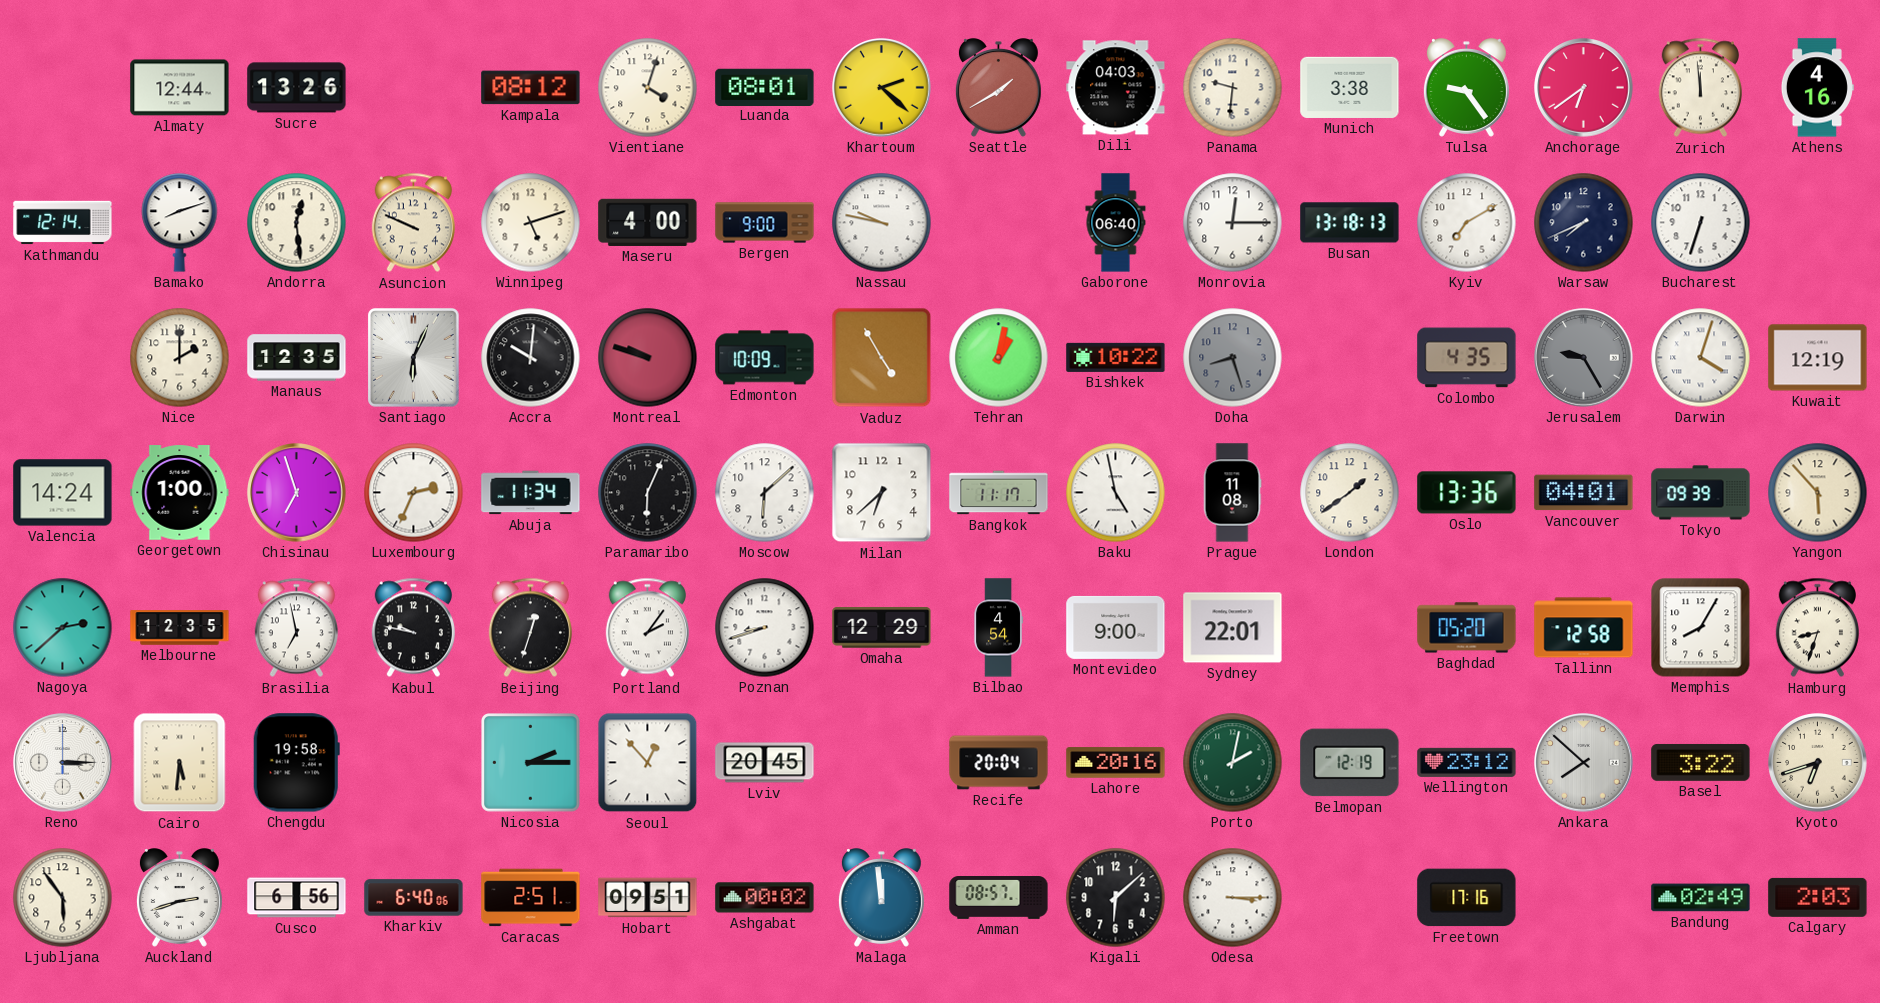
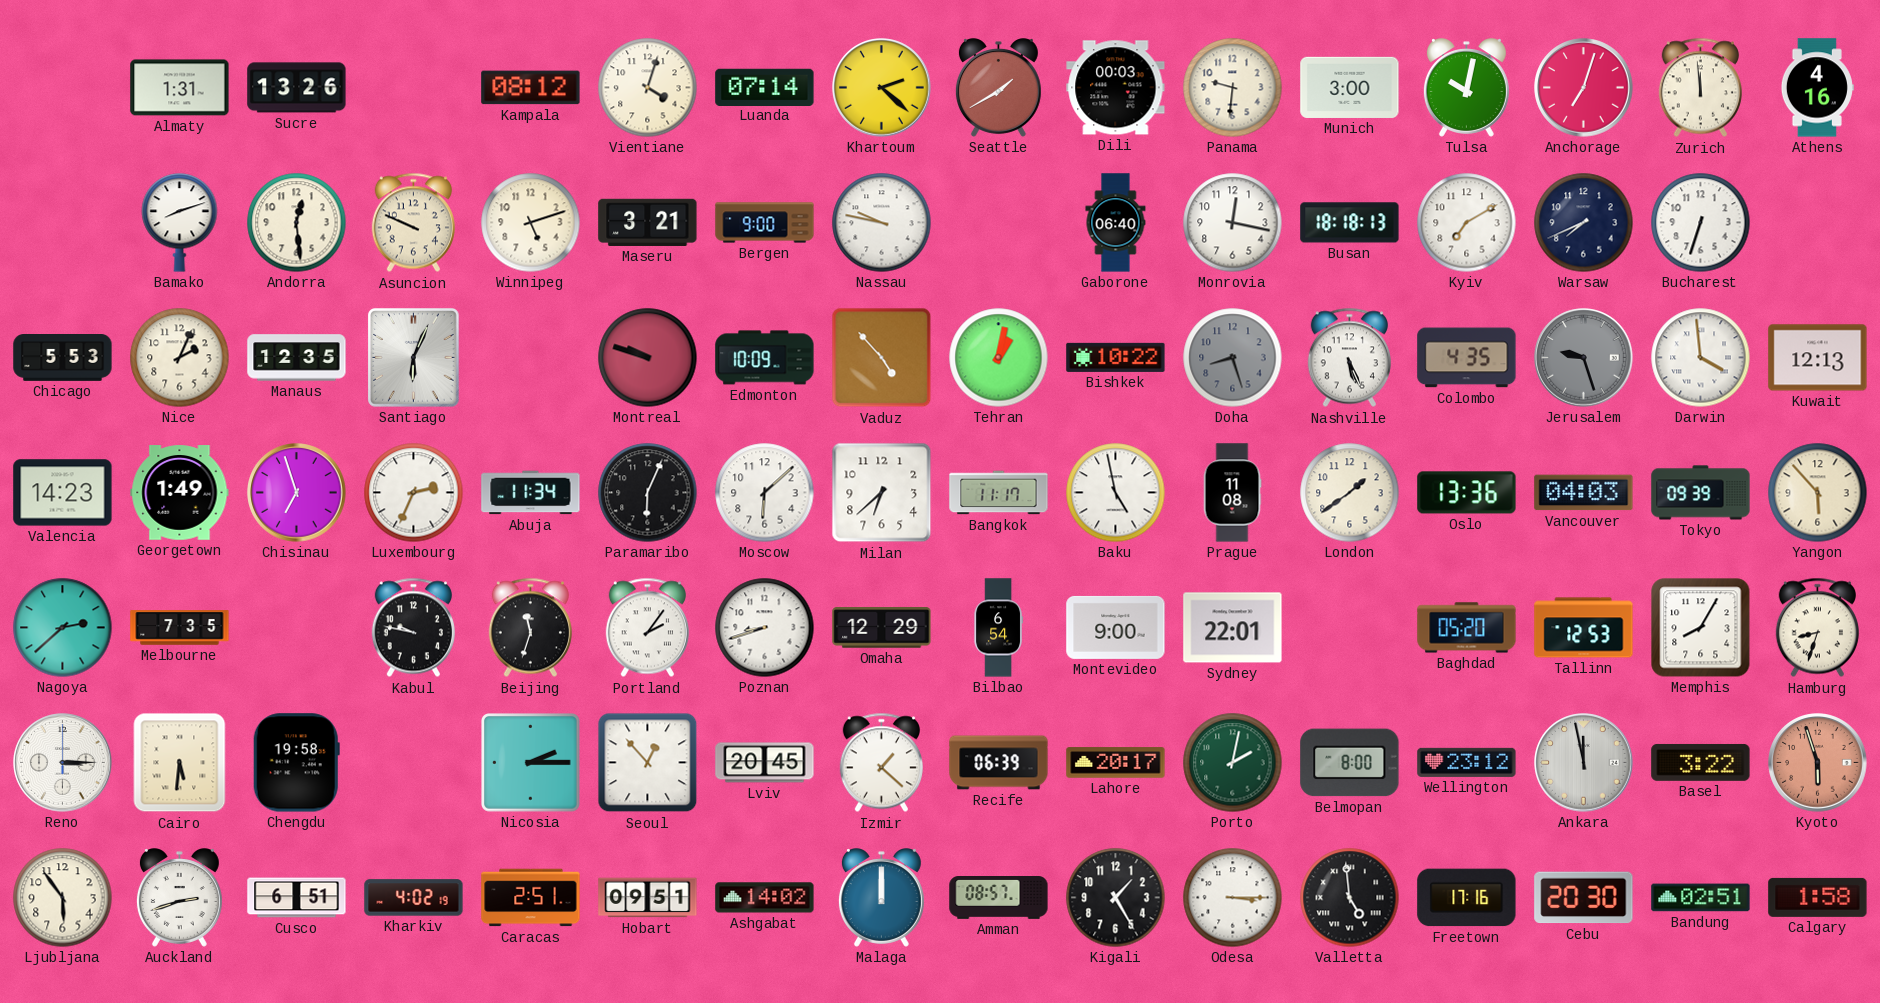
Almaty: 12:44 -> 1:31 (180, 88)
Luanda: 08:01 -> 07:14 (765, 87)
Dili: 04:03 -> 00:03 (1116, 88)
Munich: 3:38 -> 3:00 (1350, 87)
Tulsa: 9:24 -> 10:02 (1466, 88)
Anchorage: 6:39 -> 7:03 (1584, 88)
Kathmandu: 12:14 -> none (63, 223)
Maseru: 4:00 -> 3:21 (648, 222)
Monrovia: 12:15 -> 12:17 (1233, 223)
Busan: 13:18 -> 18:18 (1350, 223)
Chicago: none -> 5:53 (63, 358)
Nice: 2:00 -> 2:04 (180, 358)
Accra: 10:01 -> none (531, 358)
Vaduz: 4:55 -> 4:53 (882, 358)
Nashville: none -> 5:26 (1349, 358)
Jerusalem: 9:25 -> 9:27 (1584, 358)
Darwin: 4:03 -> 3:59 (1701, 358)
Kuwait: 12:19 -> 12:13 (1818, 358)
Valencia: 14:24 -> 14:23 (63, 493)
Georgetown: 1:00 -> 1:49 (180, 493)
Vancouver: 04:01 -> 04:03 (1584, 493)
Melbourne: 12:35 -> 7:35 (180, 628)
Brasilia: 6:58 -> none (296, 628)
Beijing: 12:33 -> 11:33 (530, 628)
Bilbao: 4:54 -> 6:54 (998, 628)
Tallinn: 12:58 -> 12:53 (1584, 628)
Izmir: none -> 1:22 (881, 763)
Recife: 20:04 -> 06:39 (999, 763)
Lahore: 20:16 -> 20:17 (1116, 763)
Belmopan: 12:19 -> 8:00 (1350, 763)
Ankara: 7:52 -> 11:58 (1584, 763)
Kyoto: 6:42 -> 5:57 (1818, 763)
Kyoto dial: cream -> salmon (1818, 763)
Cusco: 6:56 -> 6:51 (297, 898)
Kharkiv: 6:40 -> 4:02 (414, 898)
Ashgabat: 00:02 -> 14:02 (765, 898)
Malaga: 11:59 -> 12:00 (881, 898)
Kigali: 6:08 -> 1:25 (1116, 898)
Valletta: none -> 4:59 (1350, 898)
Cebu: none -> 20:30 (1584, 898)
Bandung: 02:49 -> 02:51 (1701, 898)
Calgary: 2:03 -> 1:58 (1818, 897)
